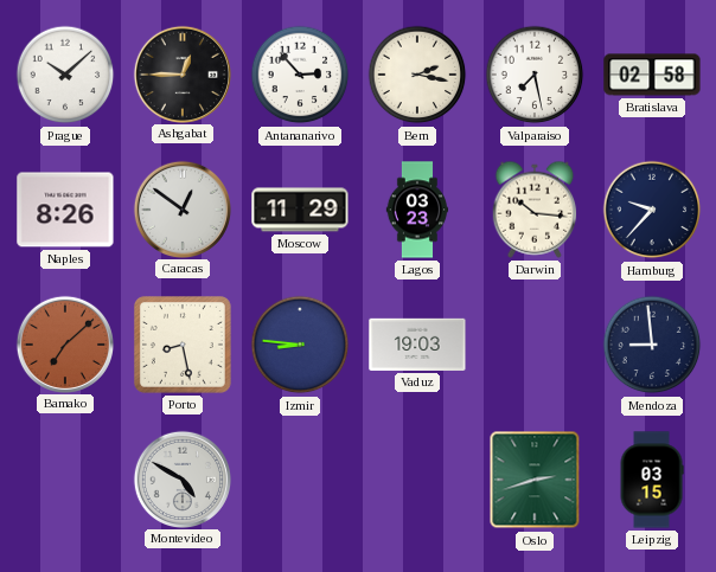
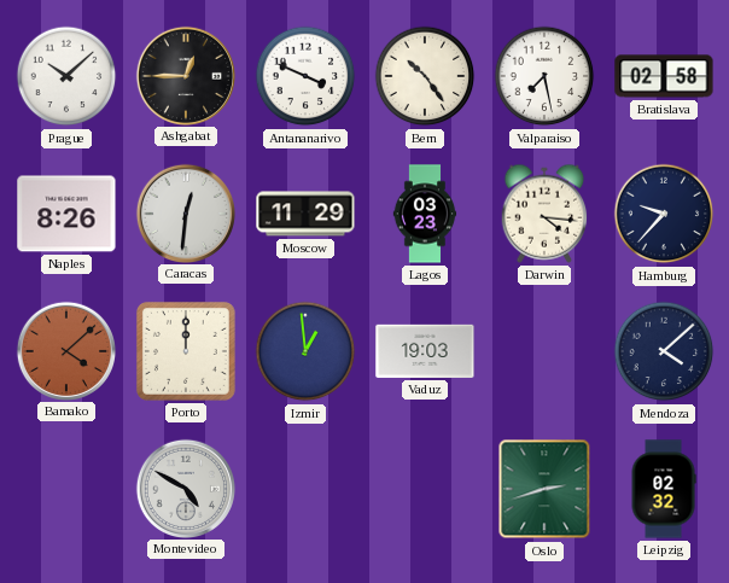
Antananarivo: 2:53 -> 3:49 (305, 76)
Bern: 2:17 -> 10:24 (425, 76)
Caracas: 12:51 -> 12:31 (185, 212)
Darwin: 10:16 -> 4:16 (544, 214)
Bamako: 7:08 -> 4:08 (65, 350)
Porto: 8:28 -> 12:00 (186, 351)
Izmir: 8:46 -> 12:59 (305, 351)
Mendoza: 8:59 -> 4:08 (664, 351)
Leipzig: 03:15 -> 02:32 (664, 489)
